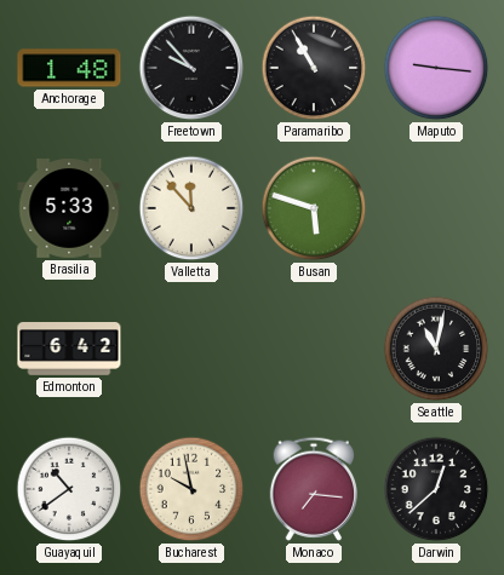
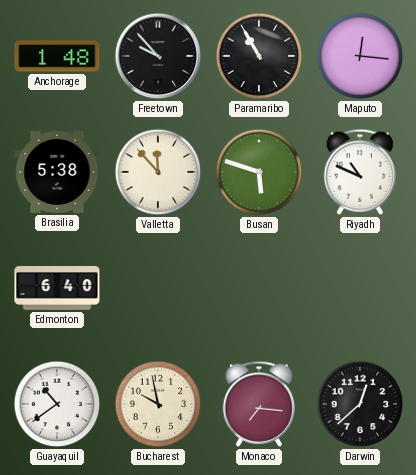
Maputo: 9:16 -> 12:16 (360, 56)
Brasilia: 5:33 -> 5:38 (57, 173)
Riyadh: none -> 10:49 (360, 172)
Edmonton: 6:42 -> 6:40 (57, 288)
Seattle: 11:02 -> none (436, 349)
